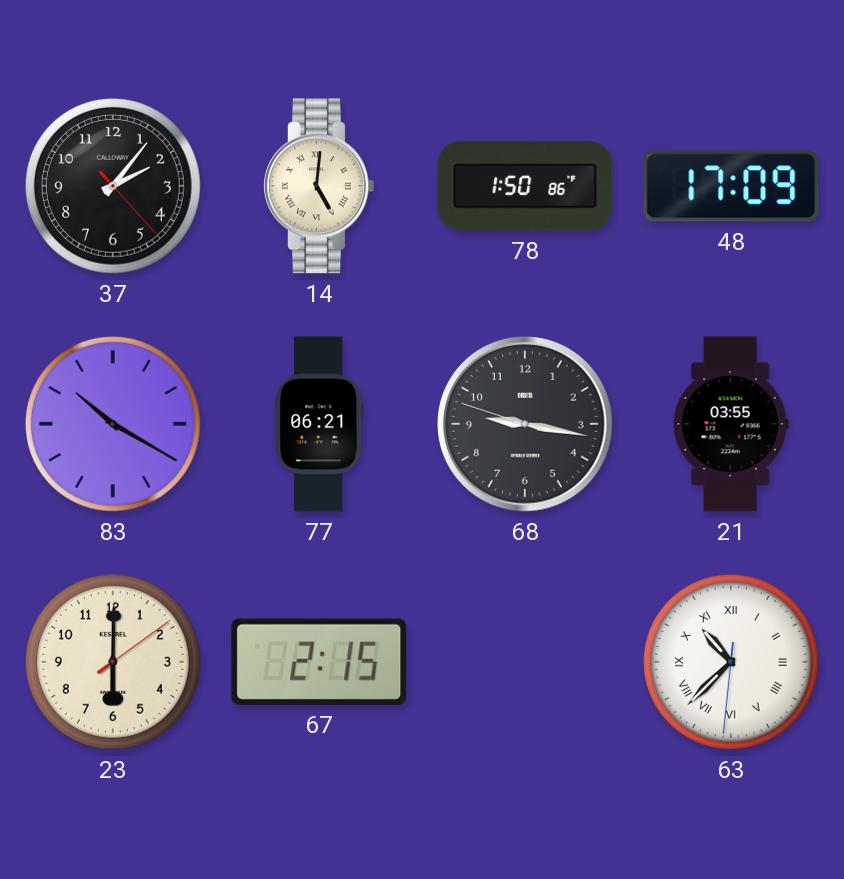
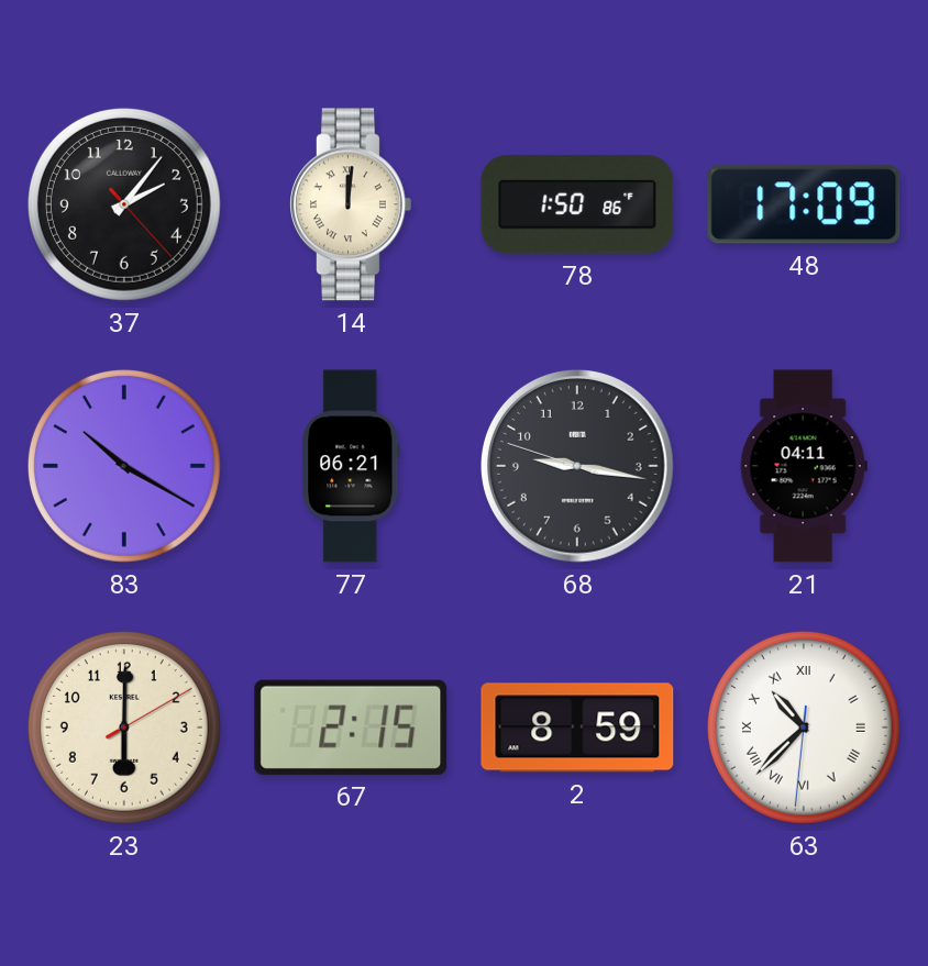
14: 5:01 -> 12:01 (351, 204)
21: 03:55 -> 04:11 (804, 466)
23: 6:00:09 -> 6:00:10 (124, 728)
2: none -> 8:59 (577, 728)
